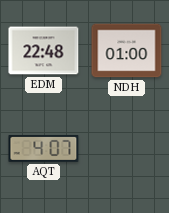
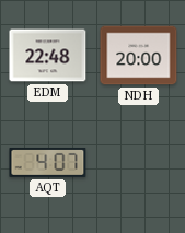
NDH: 01:00 -> 20:00 (139, 56)
